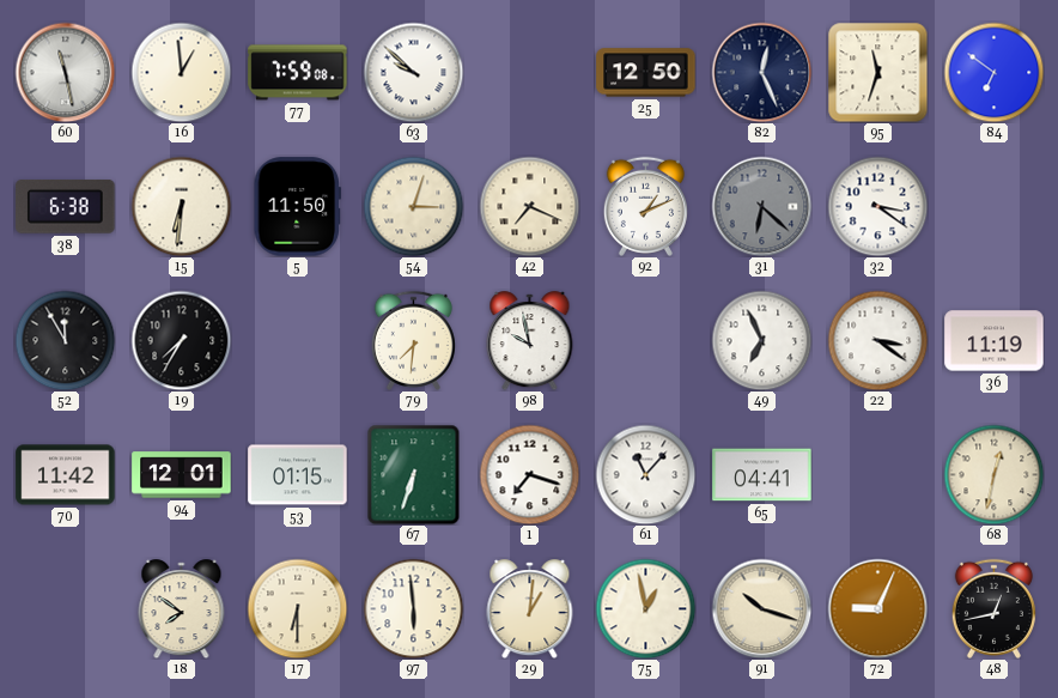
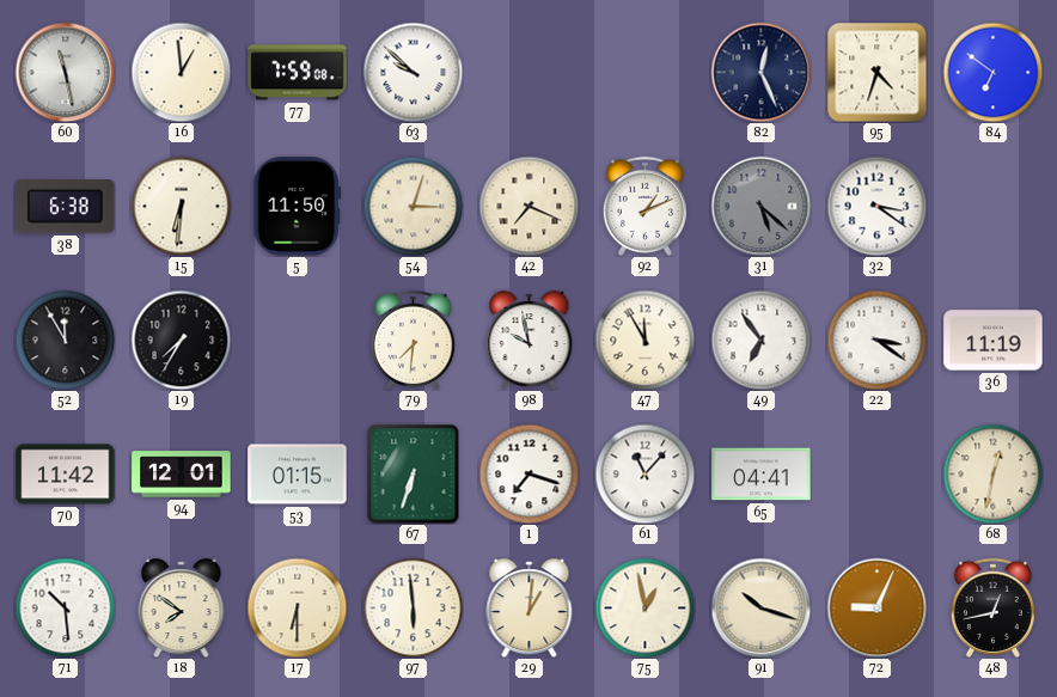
25: 12:50 -> none (646, 73)
95: 11:33 -> 4:33 (876, 72)
31: 6:22 -> 5:22 (760, 206)
47: none -> 11:55 (644, 340)
49: 6:56 -> 6:54 (760, 340)
71: none -> 10:29 (65, 607)
